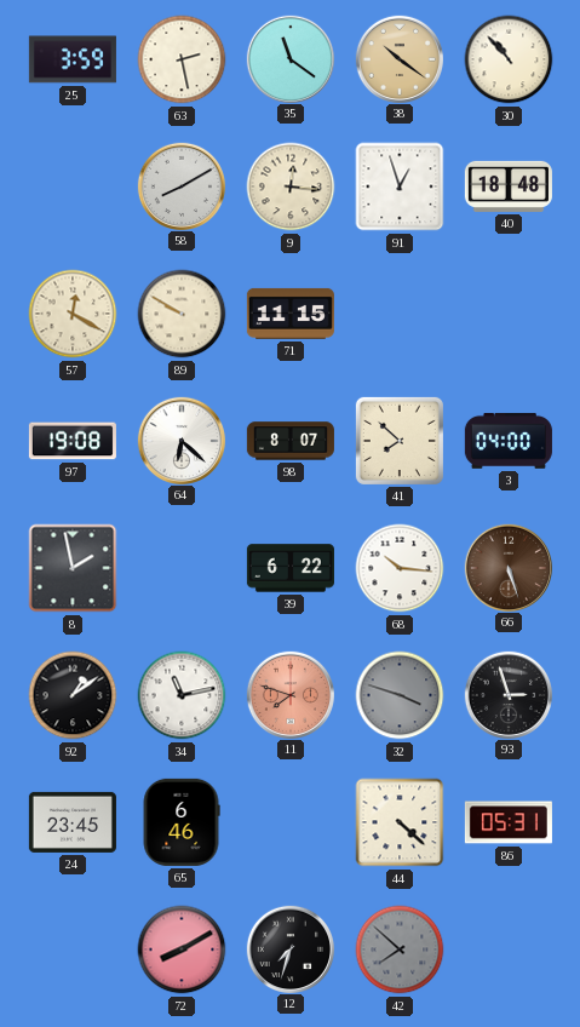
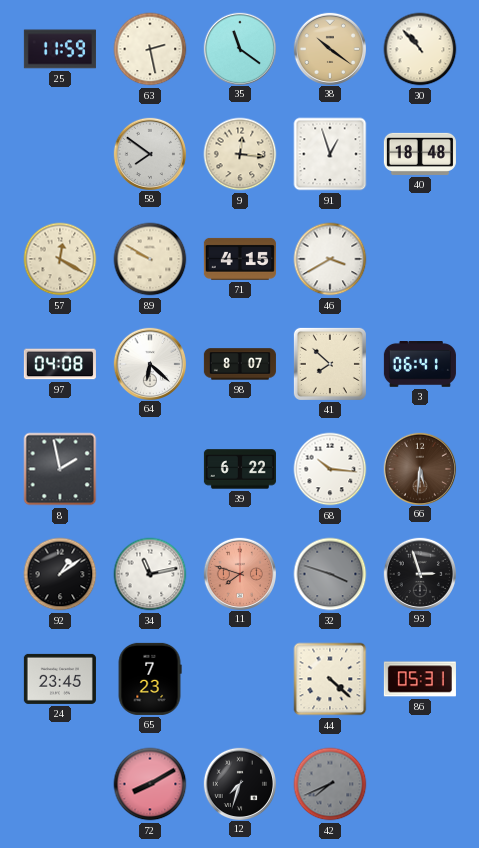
25: 3:59 -> 11:59 (60, 49)
58: 8:10 -> 7:51 (149, 153)
71: 11:15 -> 4:15 (240, 259)
46: none -> 3:40 (330, 259)
97: 19:08 -> 04:08 (60, 364)
3: 04:00 -> 06:41 (420, 365)
66: 5:27 -> 5:31 (419, 468)
65: 6:46 -> 7:23 (150, 679)
42: 7:52 -> 7:41 (330, 784)
